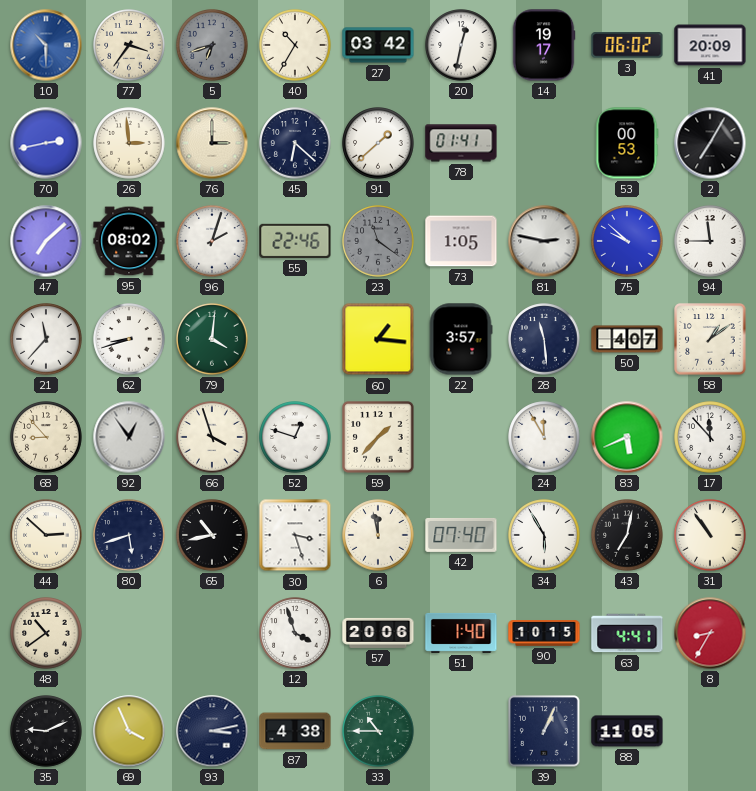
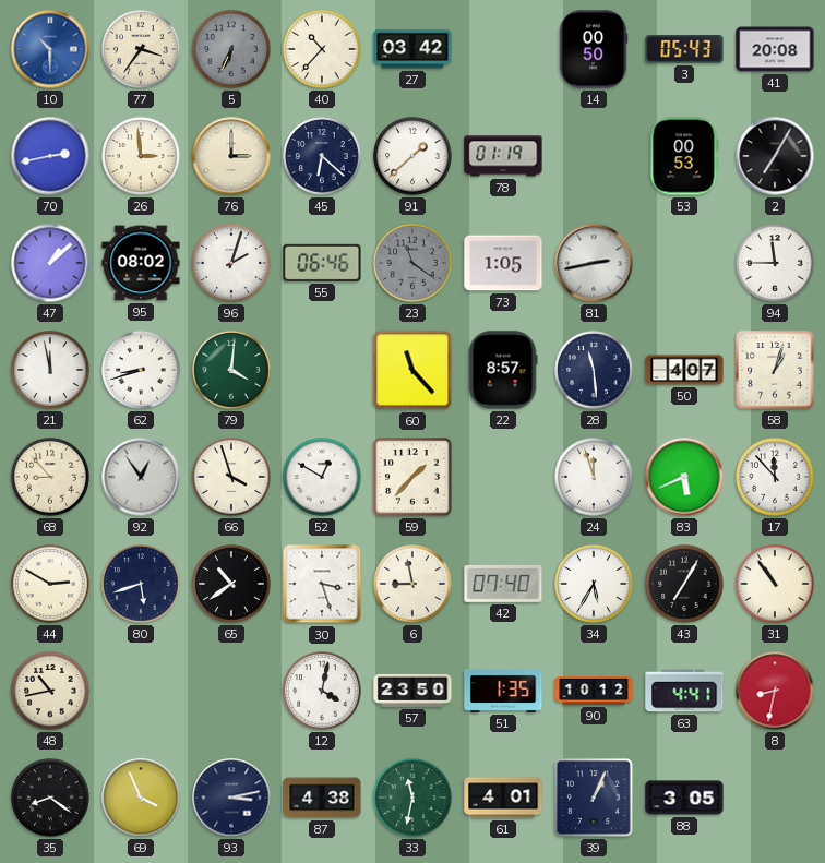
5: 6:42 -> 6:34 (231, 49)
40: 10:35 -> 10:37 (322, 49)
20: 12:32 -> none (461, 45)
14: 19:17 -> 00:50 (594, 49)
3: 06:02 -> 05:43 (684, 49)
41: 20:09 -> 20:08 (775, 49)
78: 01:41 -> 01:19 (503, 156)
47: 7:08 -> 1:08 (50, 263)
55: 22:46 -> 06:46 (322, 263)
81: 2:47 -> 2:43 (594, 263)
75: 9:52 -> none (627, 241)
21: 11:37 -> 11:58 (50, 370)
60: 1:16 -> 11:23 (412, 370)
22: 3:57 -> 8:57 (503, 370)
58: 1:09 -> 1:03 (775, 370)
52: 12:48 -> 12:50 (322, 477)
24: 11:55 -> 11:57 (594, 477)
44: 2:52 -> 2:50 (50, 584)
65: 10:43 -> 10:39 (231, 584)
6: 11:58 -> 8:58 (412, 584)
34: 5:55 -> 5:35 (594, 584)
43: 7:02 -> 7:05 (684, 584)
48: 10:39 -> 10:43 (50, 691)
12: 3:57 -> 4:02 (322, 691)
57: 20:06 -> 23:50 (412, 691)
51: 1:40 -> 1:35 (503, 691)
90: 10:15 -> 10:12 (594, 691)
8: 8:35 -> 8:32 (775, 691)
35: 9:11 -> 8:21 (50, 798)
33: 10:45 -> 11:32 (412, 798)
61: none -> 4:01 (503, 798)
88: 11:05 -> 3:05 (684, 798)
